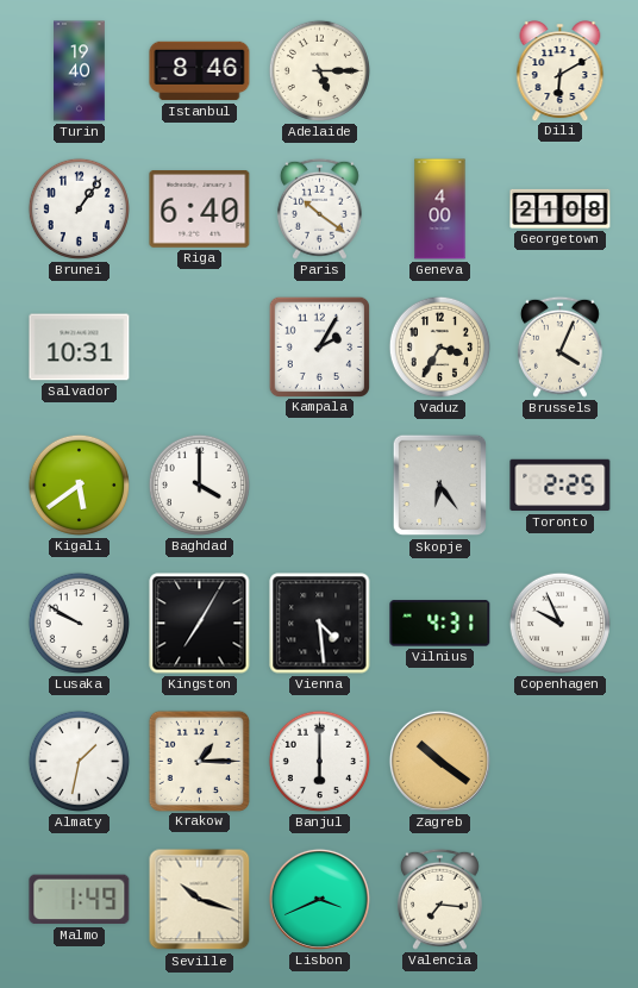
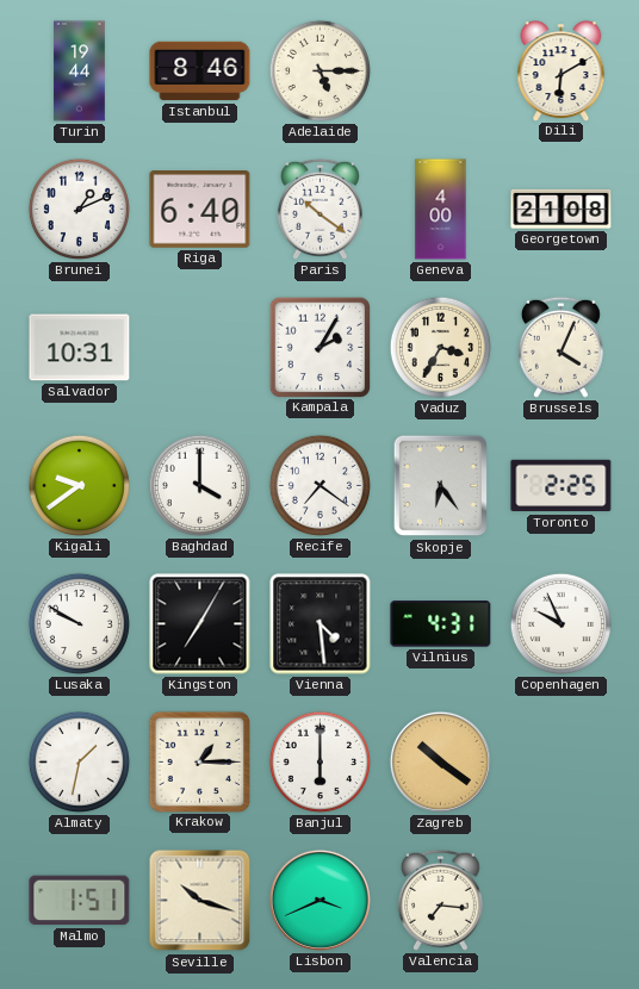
Turin: 19:40 -> 19:44 (80, 71)
Brunei: 1:06 -> 1:11 (79, 209)
Kigali: 5:39 -> 9:39 (79, 485)
Recife: none -> 7:21 (319, 485)
Malmo: 1:49 -> 1:51 (80, 901)
